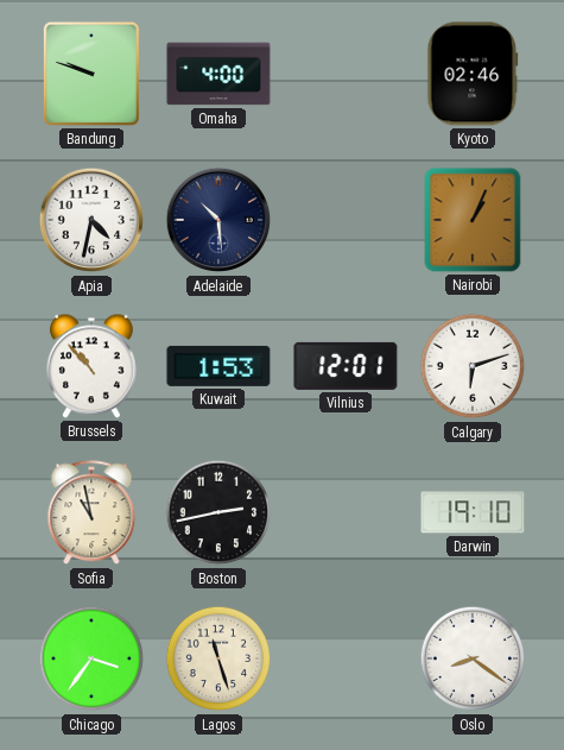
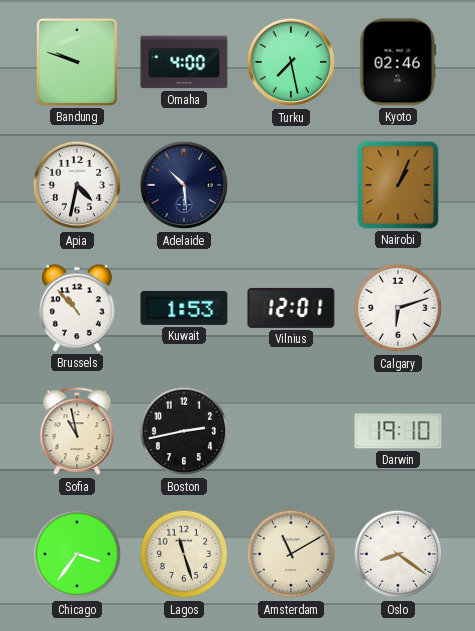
Turku: none -> 7:28 (291, 62)
Amsterdam: none -> 11:10 (291, 554)
